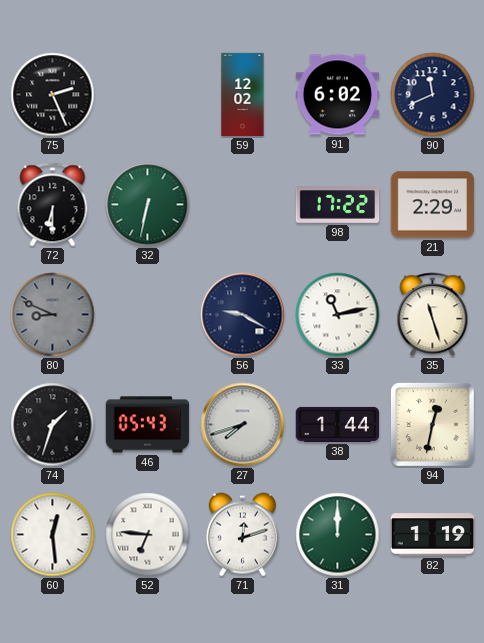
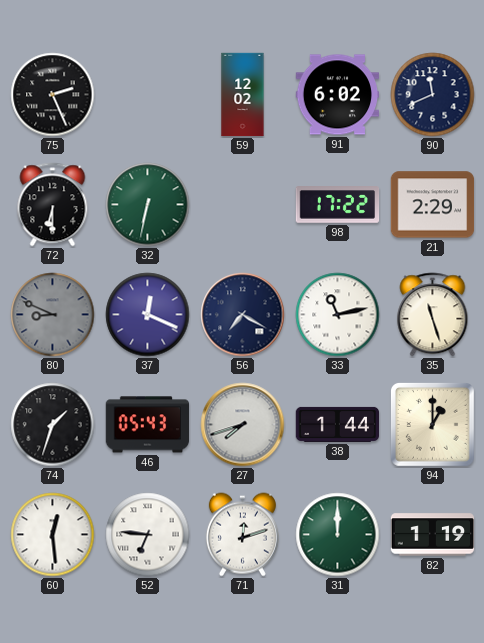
37: none -> 12:19 (148, 315)
56: 9:20 -> 7:20 (243, 315)
94: 12:32 -> 1:00 (432, 424)
